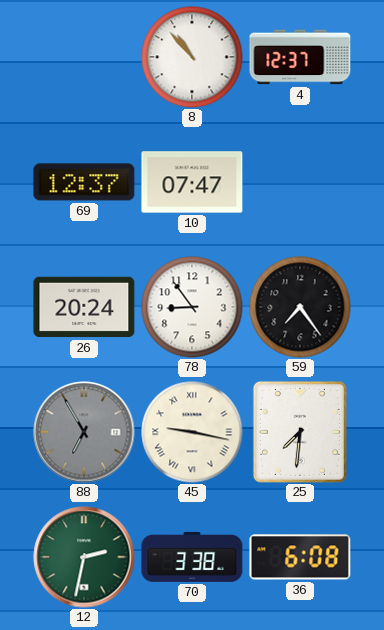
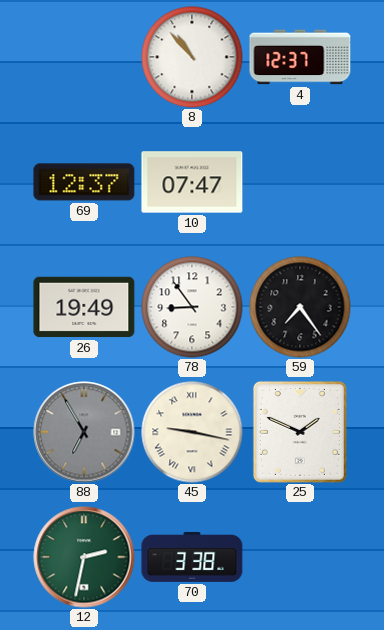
26: 20:24 -> 19:49 (84, 307)
25: 7:31 -> 1:49 (300, 432)
36: 6:08 -> none (300, 557)
